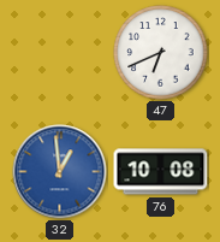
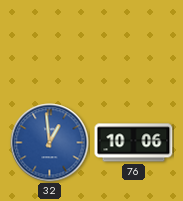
47: 6:41 -> none (161, 53)
76: 10:08 -> 10:06 (134, 143)
